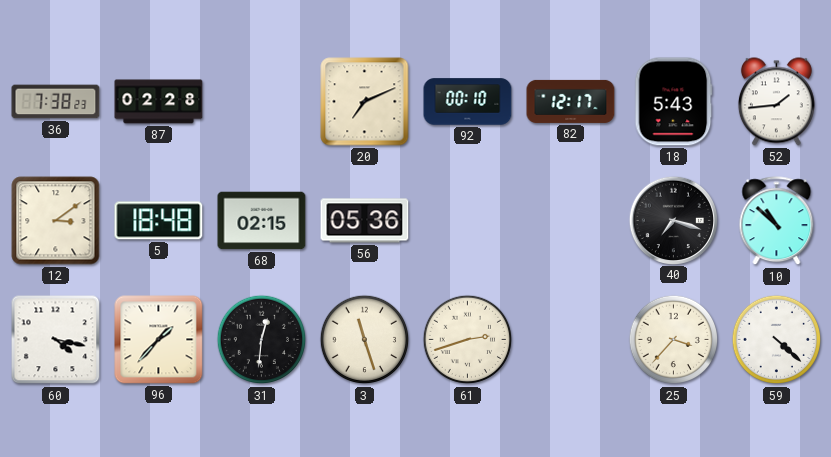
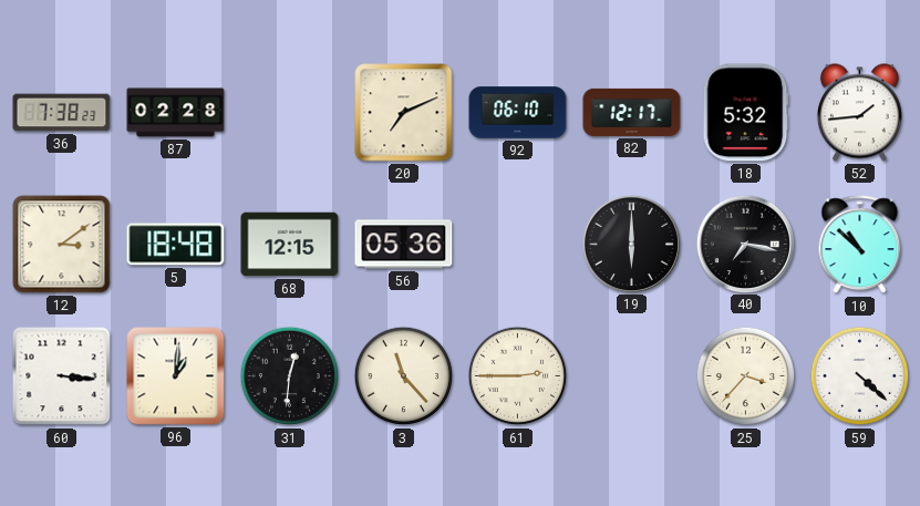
92: 00:10 -> 06:10 (518, 113)
18: 5:43 -> 5:32 (746, 113)
68: 02:15 -> 12:15 (290, 245)
19: none -> 6:00 (631, 244)
40: 7:18 -> 7:17 (745, 244)
60: 4:17 -> 3:16 (62, 376)
96: 1:37 -> 1:01 (176, 376)
3: 11:27 -> 11:23 (404, 376)
61: 2:42 -> 2:45 (518, 376)
